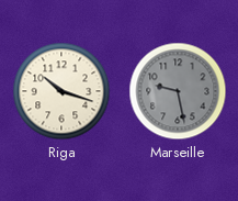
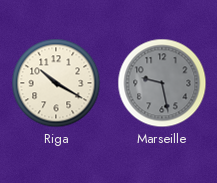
Riga: 10:18 -> 10:20 (56, 83)
